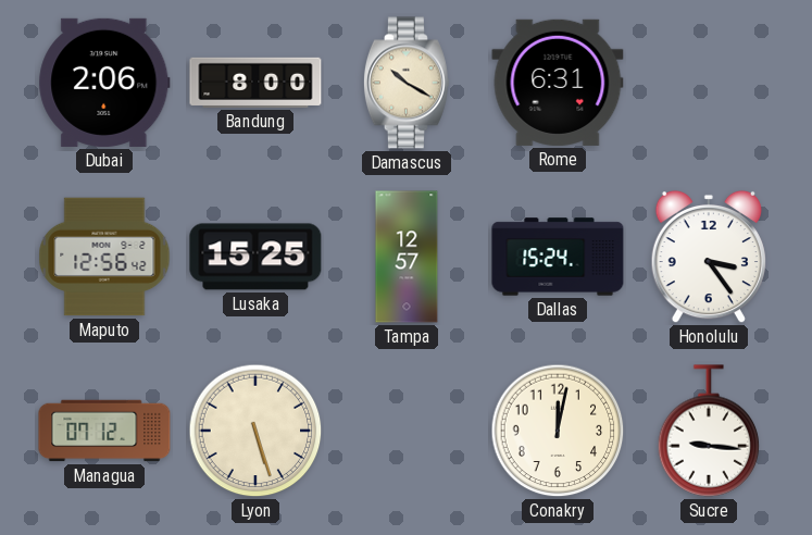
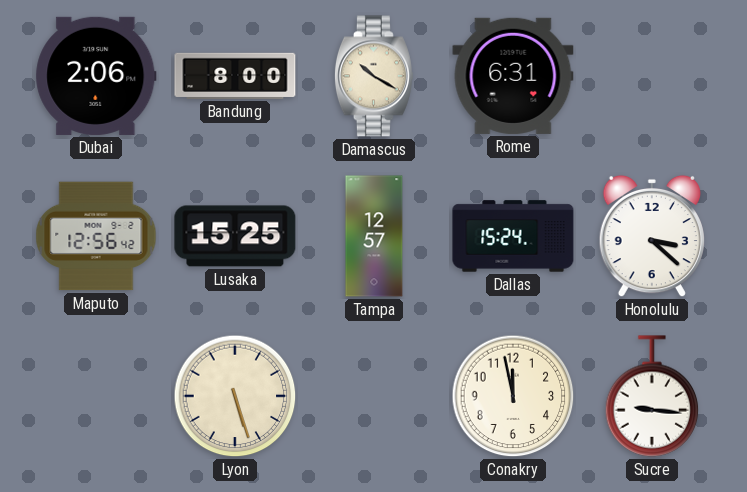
Honolulu: 3:24 -> 3:22 (652, 236)
Managua: 07:12 -> none (104, 431)
Conakry: 12:02 -> 11:58 (513, 396)
